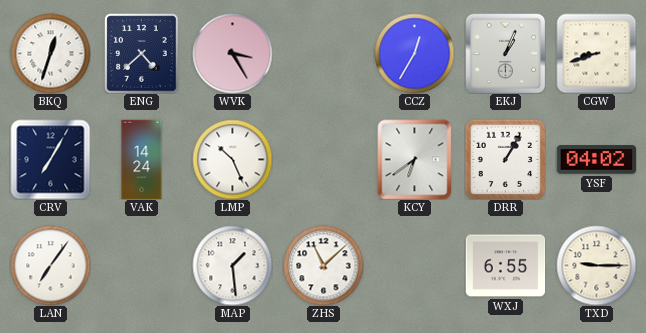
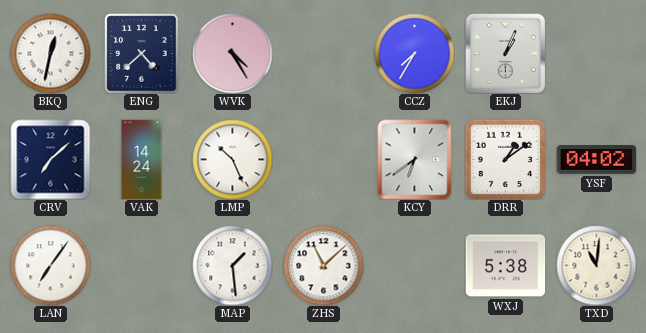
BKQ: 12:33 -> 12:32 (50, 53)
WVK: 3:25 -> 4:25 (232, 53)
CCZ: 12:35 -> 7:35 (414, 53)
CGW: 8:42 -> none (596, 53)
CRV: 7:05 -> 7:08 (50, 159)
DRR: 1:05 -> 1:09 (505, 159)
WXJ: 6:55 -> 5:38 (505, 266)
TXD: 9:15 -> 11:01 (596, 265)
